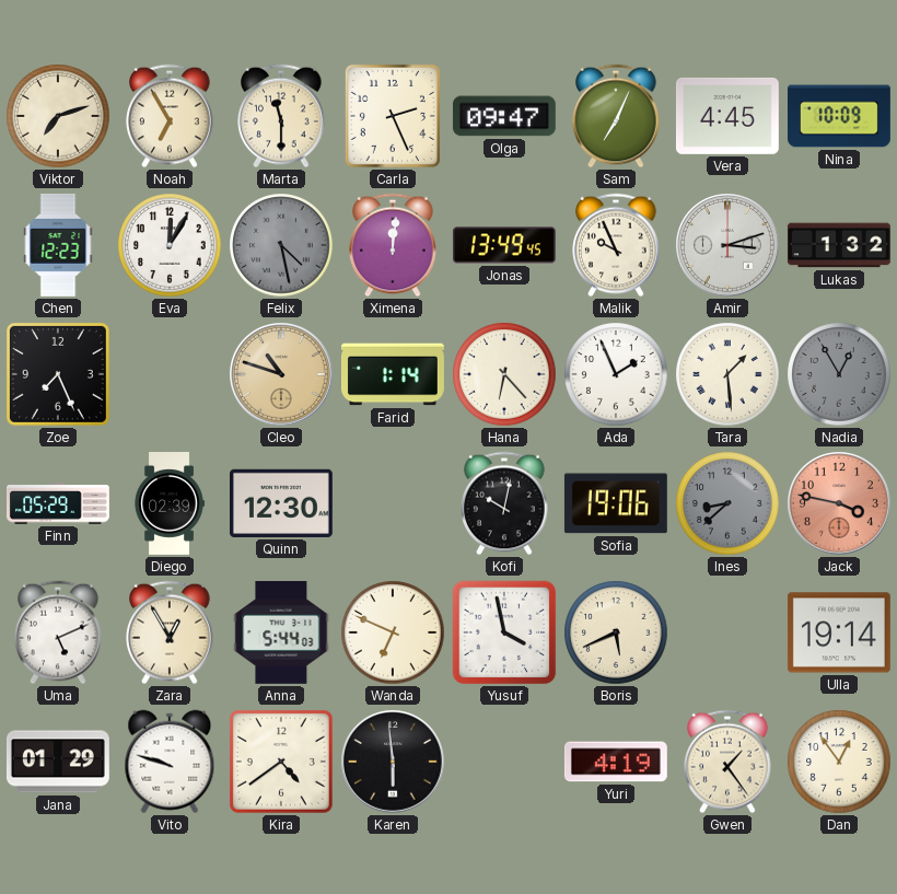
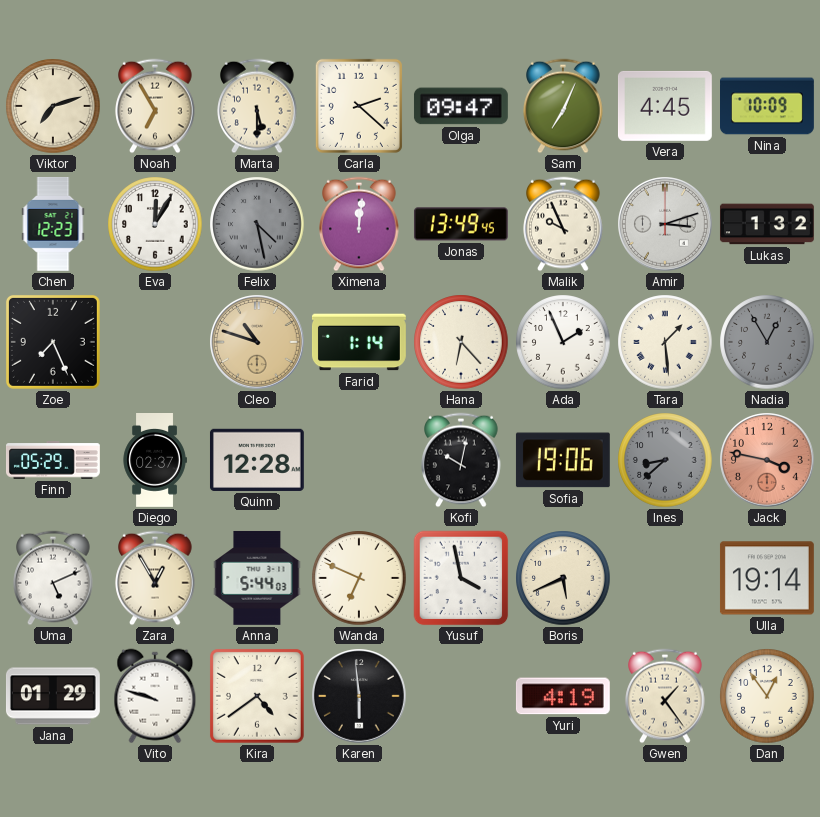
Marta: 11:30 -> 5:30 (257, 106)
Carla: 2:26 -> 2:22 (359, 106)
Diego: 02:39 -> 02:37 (155, 461)
Quinn: 12:30 -> 12:28 (257, 460)
